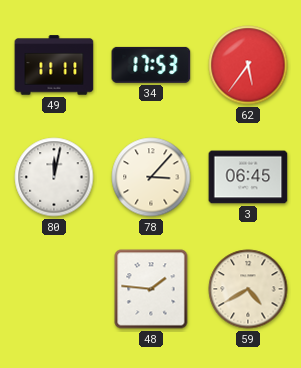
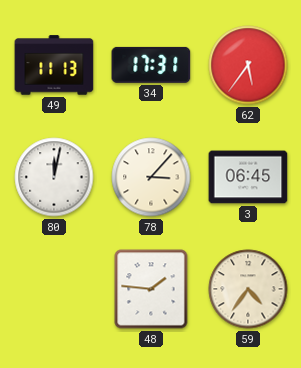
49: 11:11 -> 11:13 (54, 65)
34: 17:53 -> 17:31 (151, 65)
59: 4:40 -> 4:36 (248, 289)
